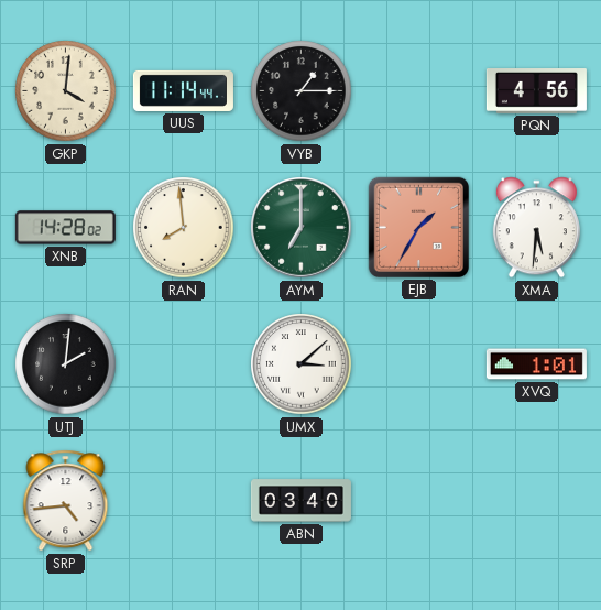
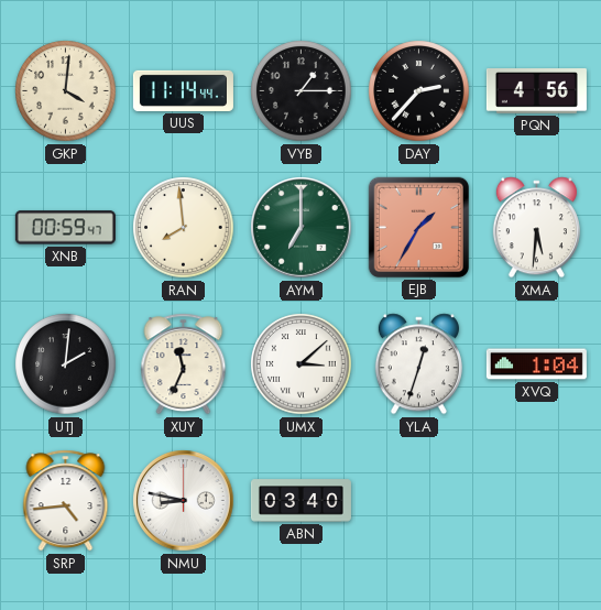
DAY: none -> 2:37 (419, 91)
XNB: 14:28 -> 00:59 (65, 228)
XUY: none -> 11:34 (184, 364)
YLA: none -> 12:33 (418, 364)
XVQ: 1:01 -> 1:04 (536, 364)
NMU: none -> 8:47 (184, 501)
